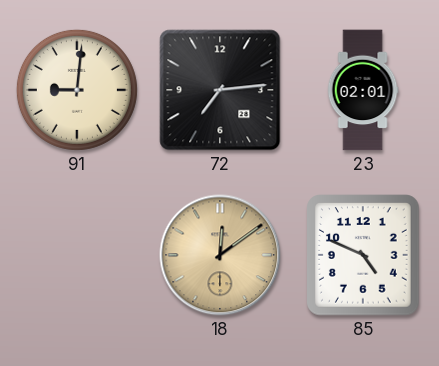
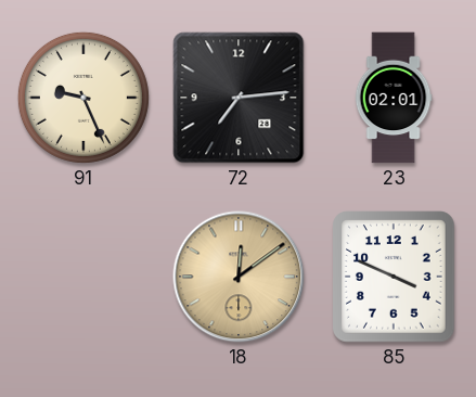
91: 9:01 -> 9:26 (83, 98)
85: 4:49 -> 3:49 (395, 277)
